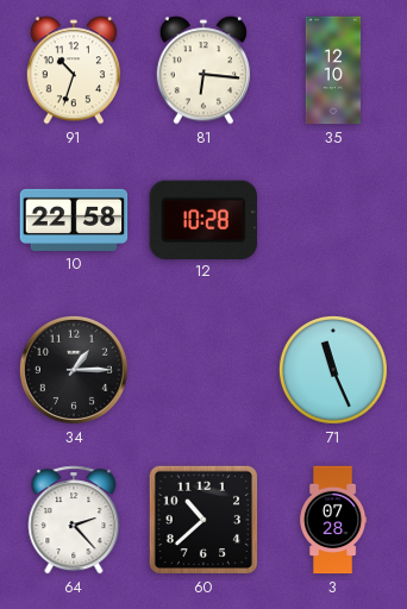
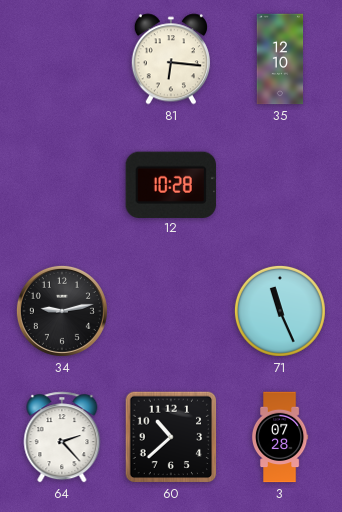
91: 10:33 -> none (74, 70)
10: 22:58 -> none (74, 220)
34: 1:15 -> 9:13 (62, 311)
